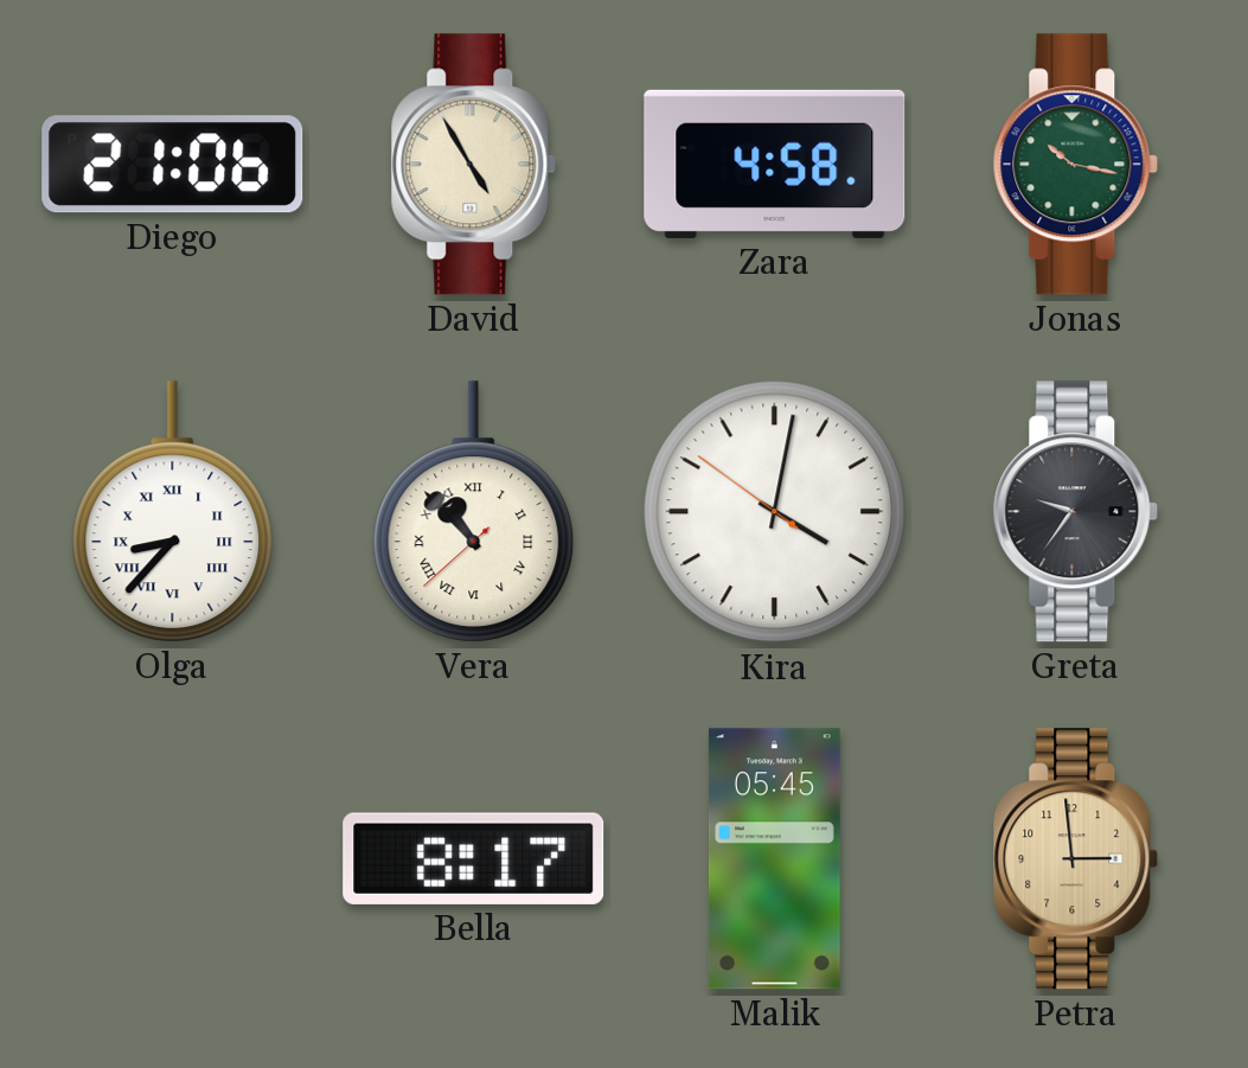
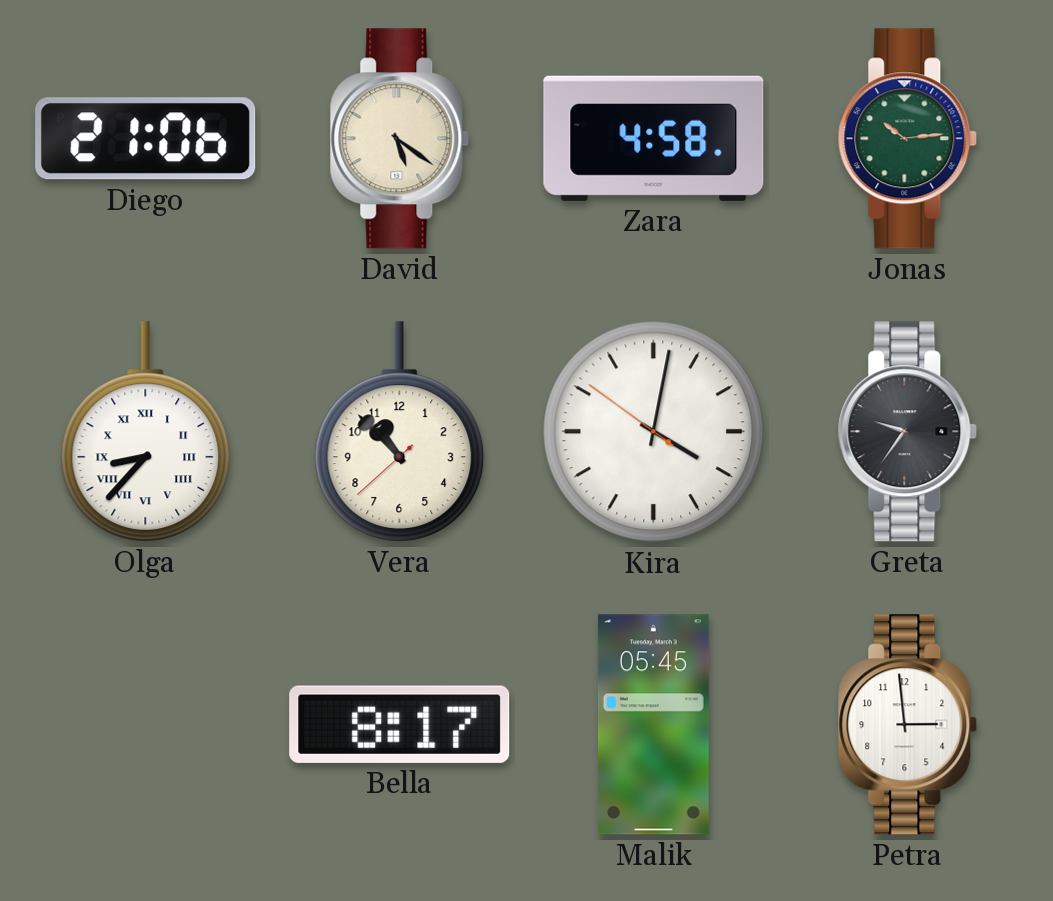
David: 4:55 -> 5:21 (400, 139)
Jonas: 10:17 -> 10:14 (908, 139)
Vera numerals: Roman -> Arabic (400, 432)
Petra dial: champagne -> white (908, 725)
